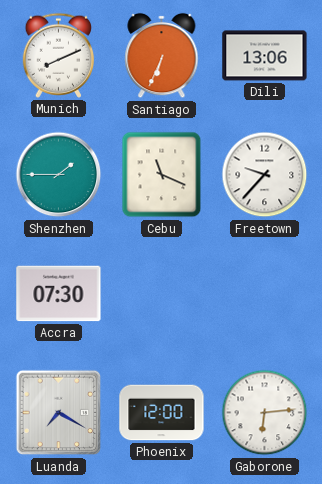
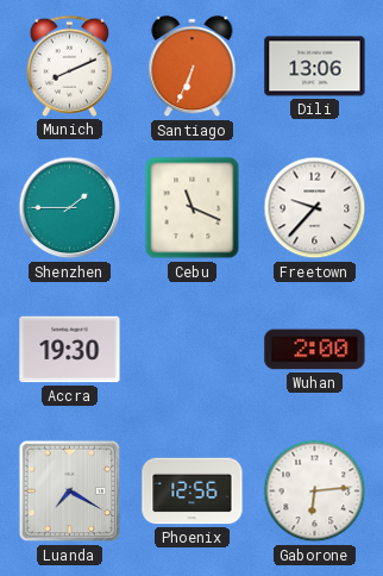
Accra: 07:30 -> 19:30 (70, 350)
Wuhan: none -> 2:00 (315, 350)
Phoenix: 12:00 -> 12:56 (193, 492)
